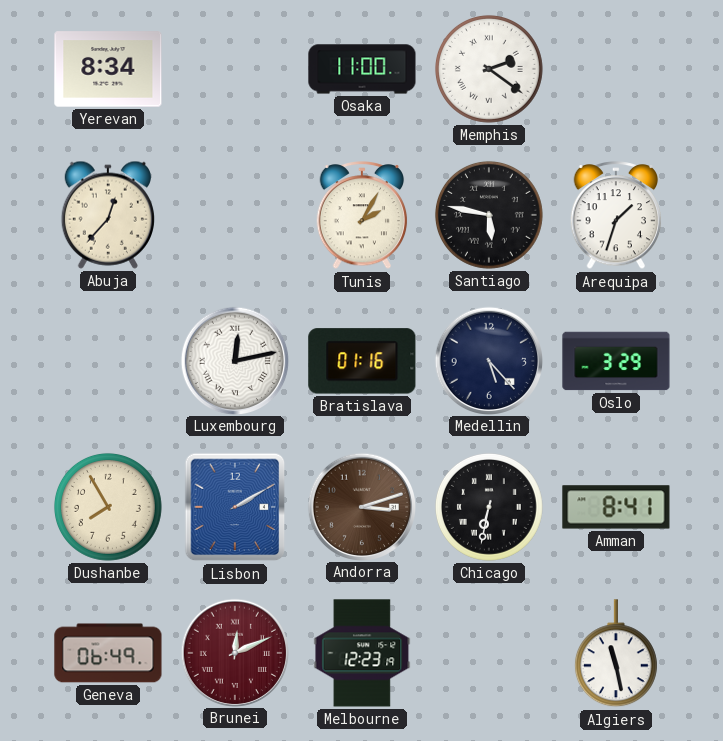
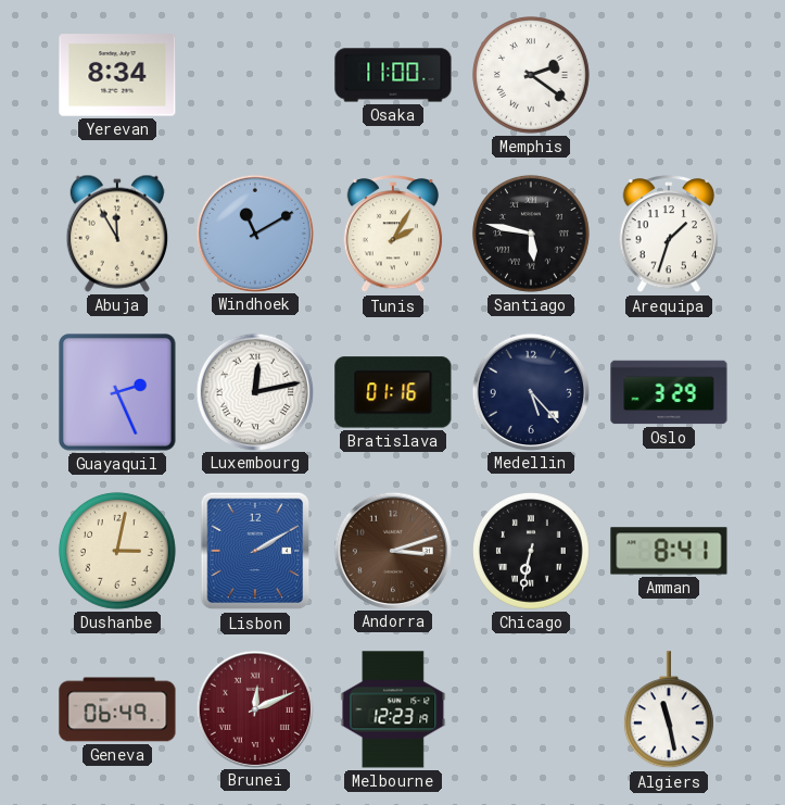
Abuja: 12:37 -> 11:55 (117, 234)
Windhoek: none -> 11:10 (254, 232)
Guayaquil: none -> 2:26 (118, 393)
Dushanbe: 7:55 -> 3:02 (117, 551)
